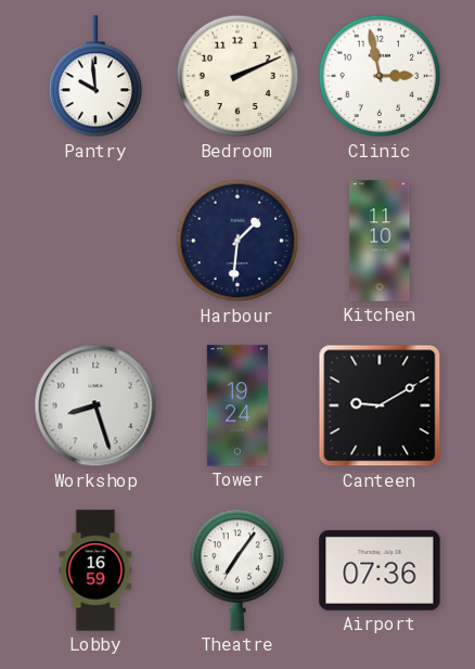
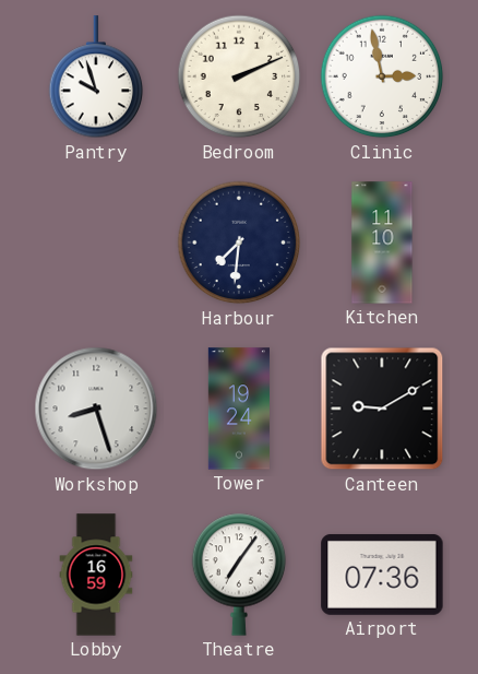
Pantry: 9:59 -> 9:57 (96, 78)
Harbour: 1:31 -> 7:31 (239, 243)
